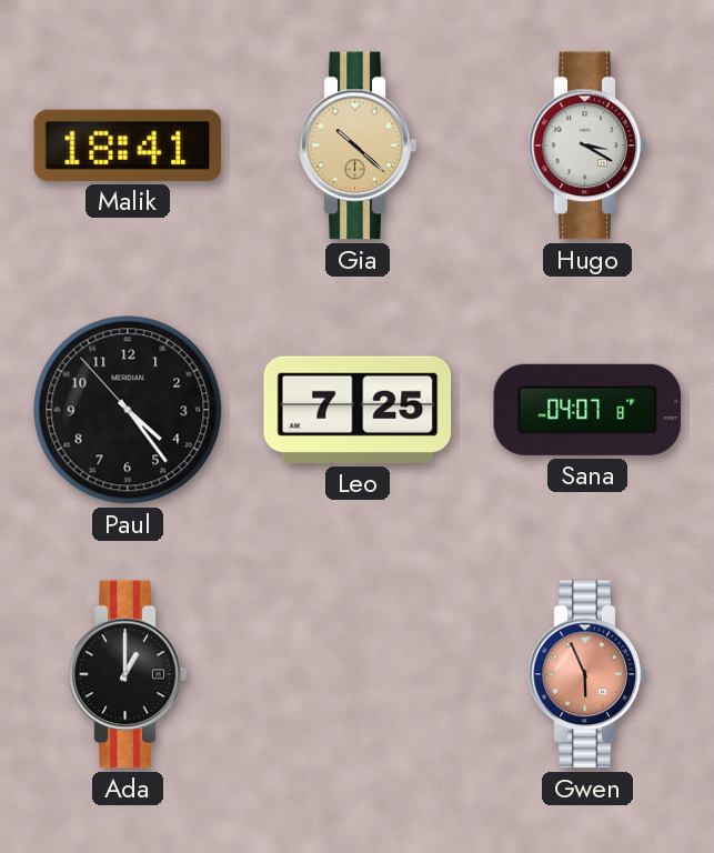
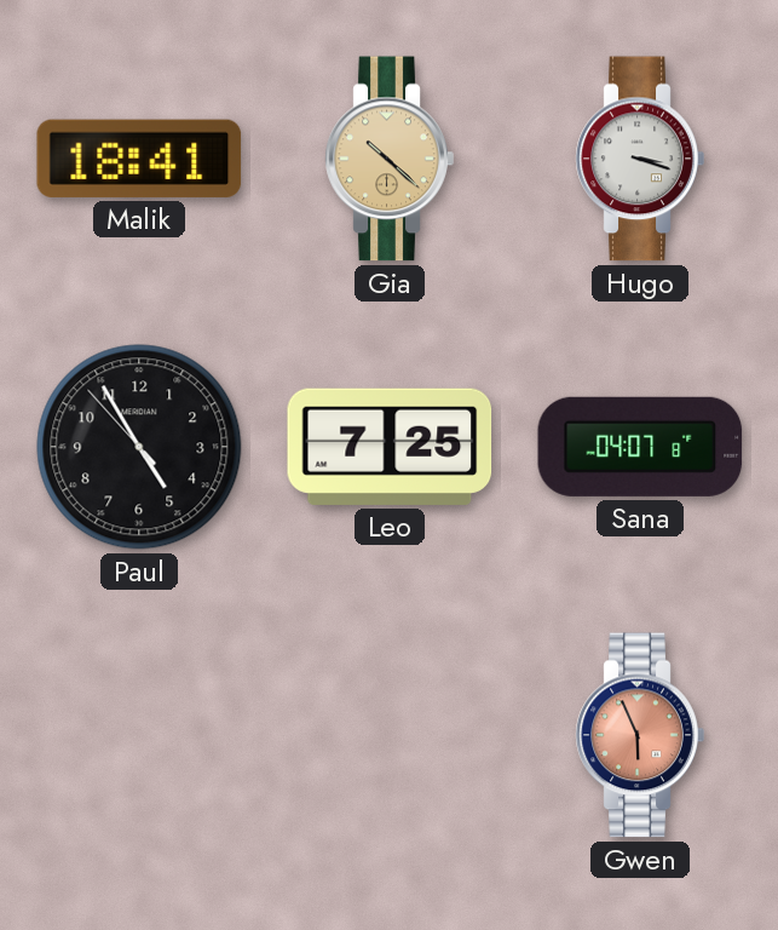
Hugo: 3:20 -> 3:18 (640, 159)
Paul: 4:23 -> 4:54 (139, 447)
Ada: 1:00 -> none (128, 674)
